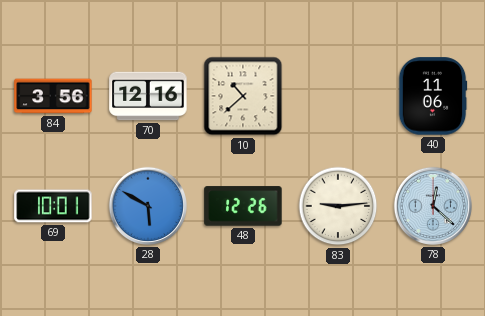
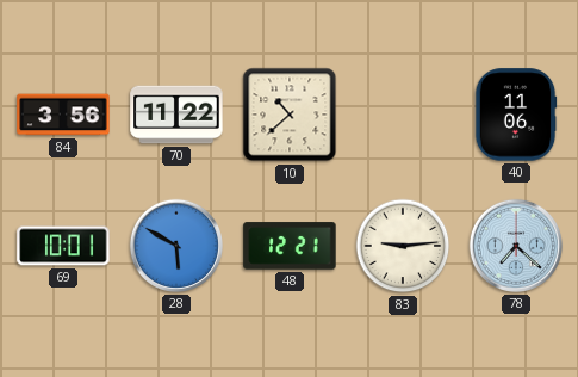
70: 12:16 -> 11:22 (176, 115)
48: 12:26 -> 12:21 (290, 246)
78: 12:22 -> 7:22 (516, 246)
